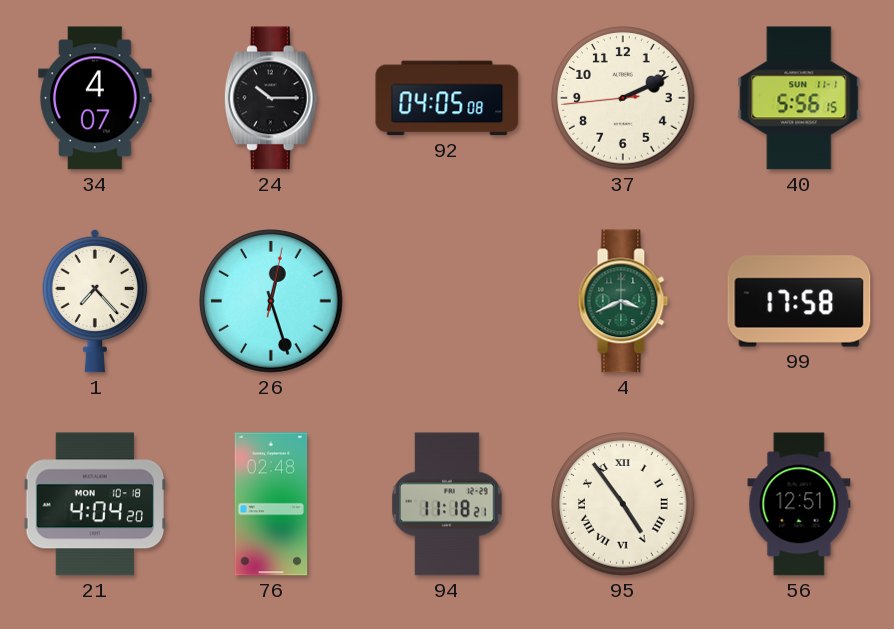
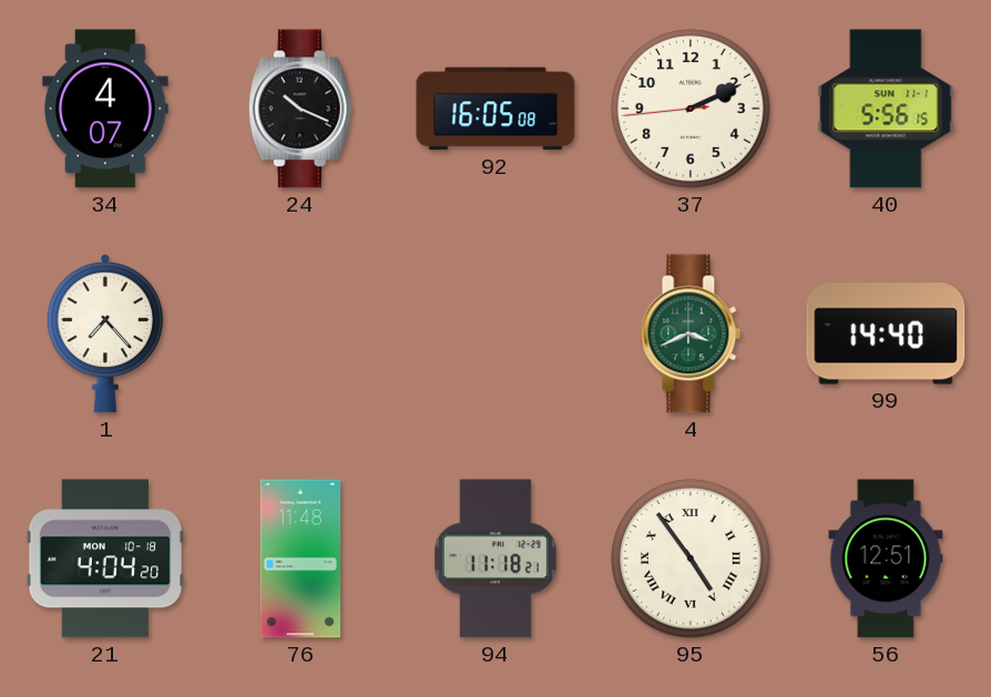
24: 10:15 -> 10:19 (300, 109)
92: 04:05 -> 16:05 (496, 109)
26: 12:27 -> none (271, 301)
99: 17:58 -> 14:40 (886, 334)
76: 02:48 -> 11:48 (300, 558)
